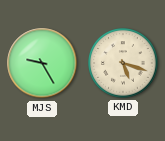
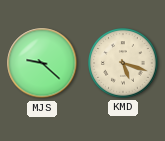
MJS: 9:25 -> 9:22 (42, 63)
